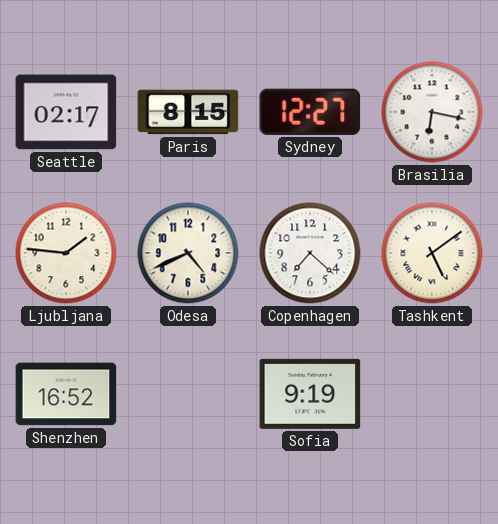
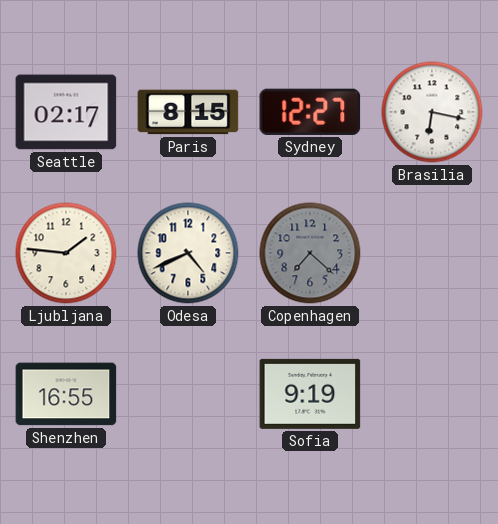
Copenhagen dial: white -> grey (310, 253)
Tashkent: 5:09 -> none (432, 253)
Shenzhen: 16:52 -> 16:55 (66, 394)
